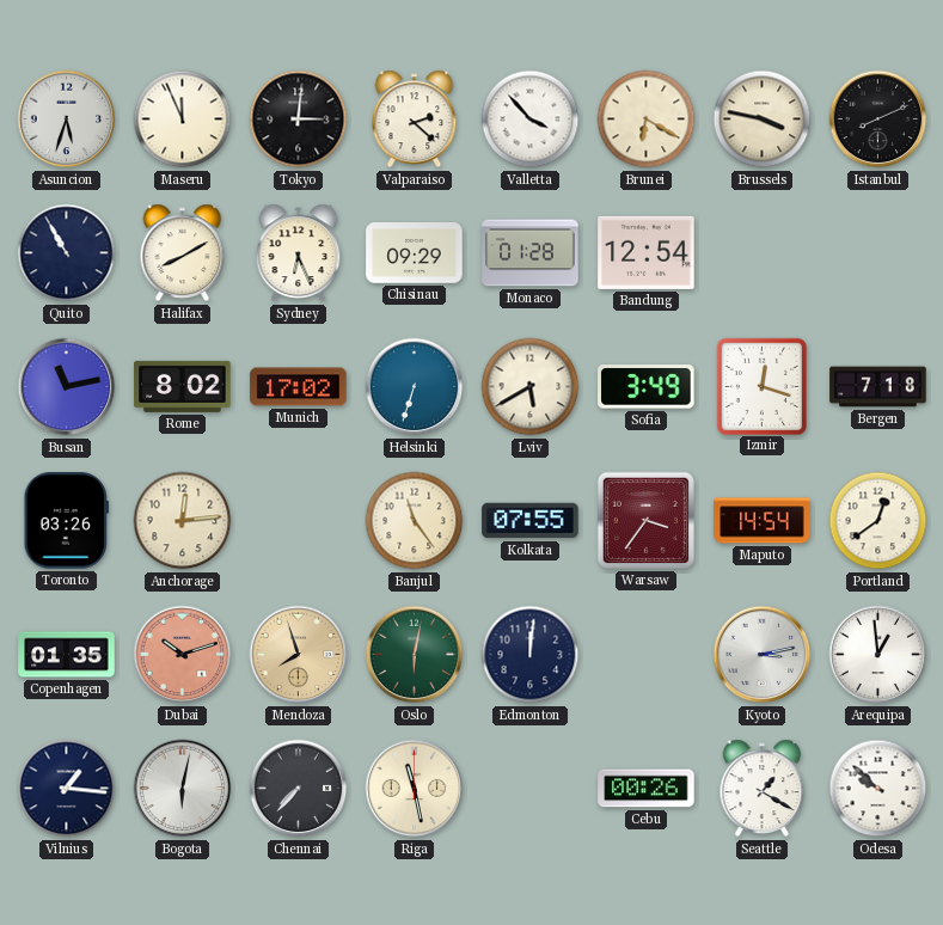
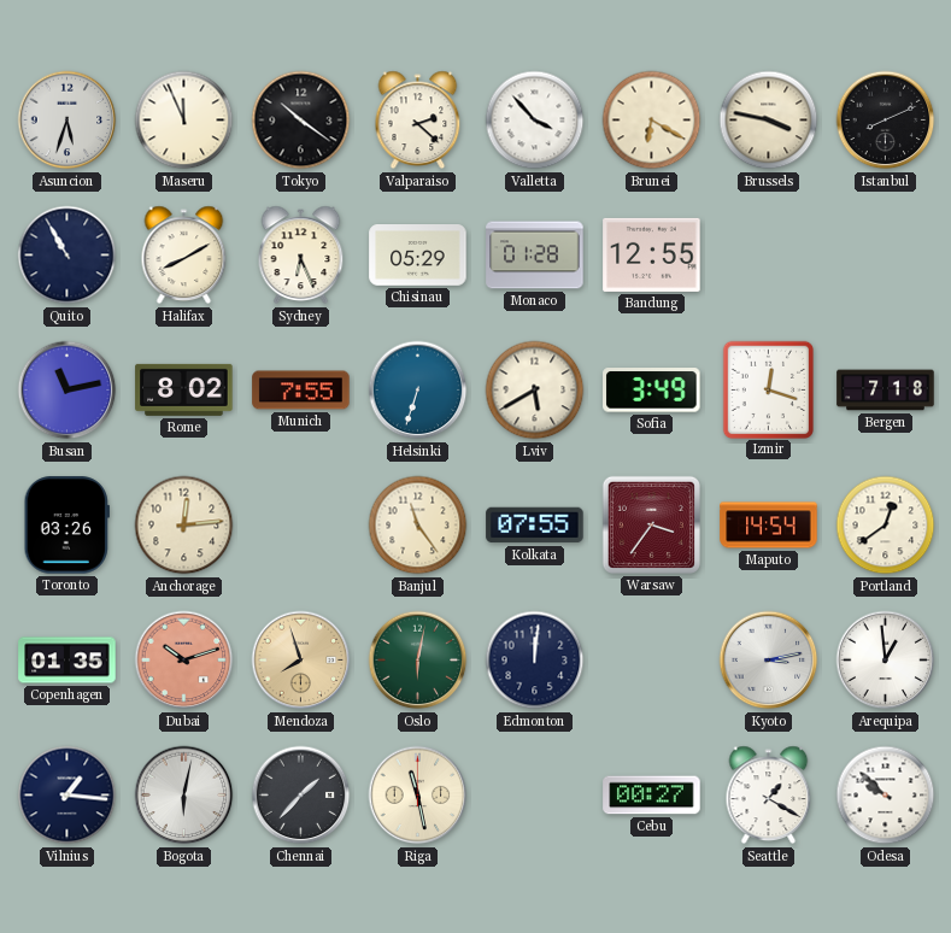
Tokyo: 3:01 -> 10:21 (301, 121)
Chisinau: 09:29 -> 05:29 (418, 256)
Bandung: 12:54 -> 12:55 (652, 254)
Munich: 17:02 -> 7:55 (301, 391)
Chennai: 7:37 -> 1:37 (301, 796)
Cebu: 00:26 -> 00:27 (652, 796)
